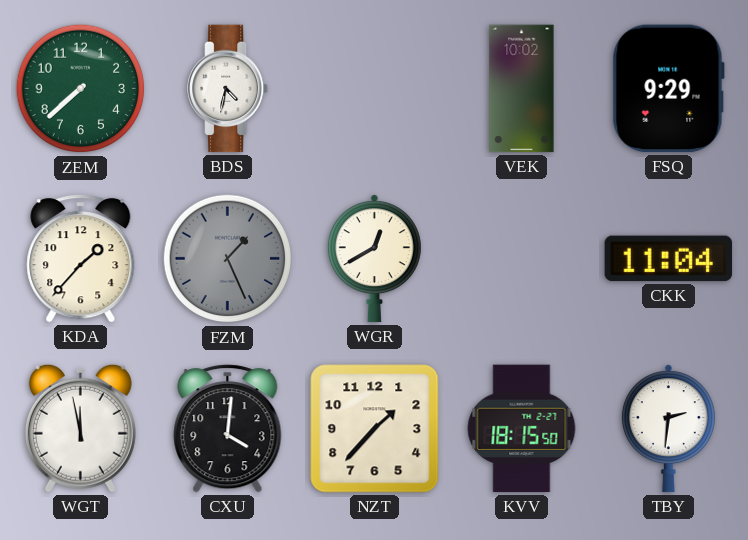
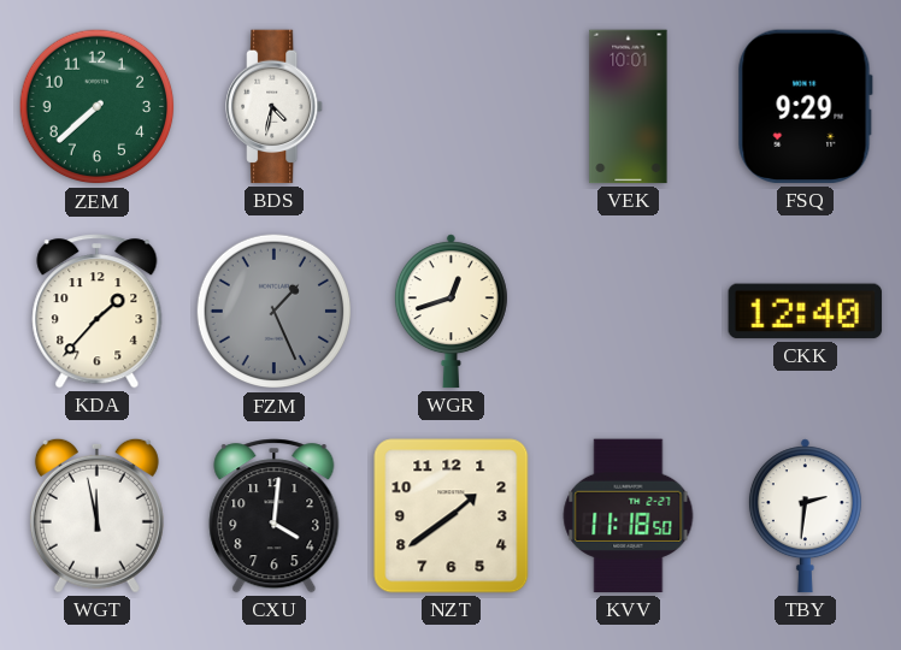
VEK: 10:02 -> 10:01 (629, 107)
WGR: 12:40 -> 12:42 (450, 312)
CKK: 11:04 -> 12:40 (806, 312)
NZT: 1:37 -> 1:39 (452, 516)
KVV: 18:15 -> 11:18 (629, 516)
